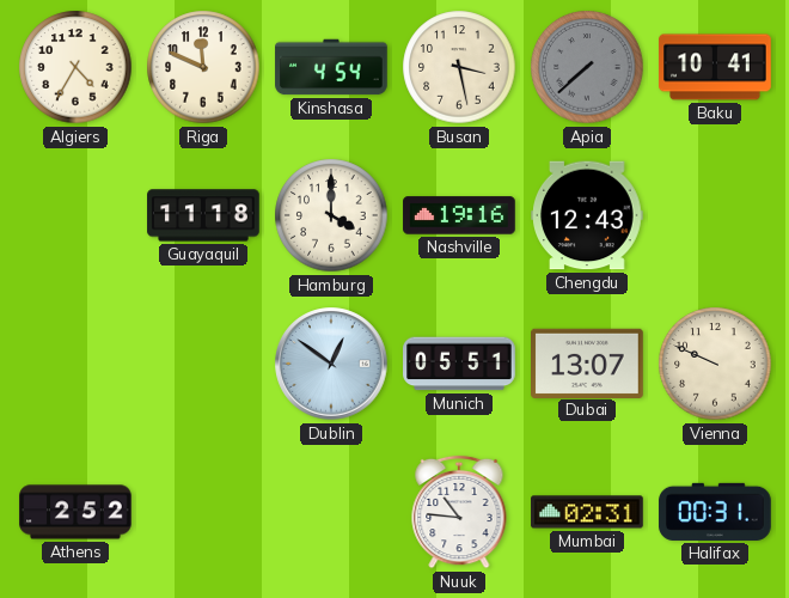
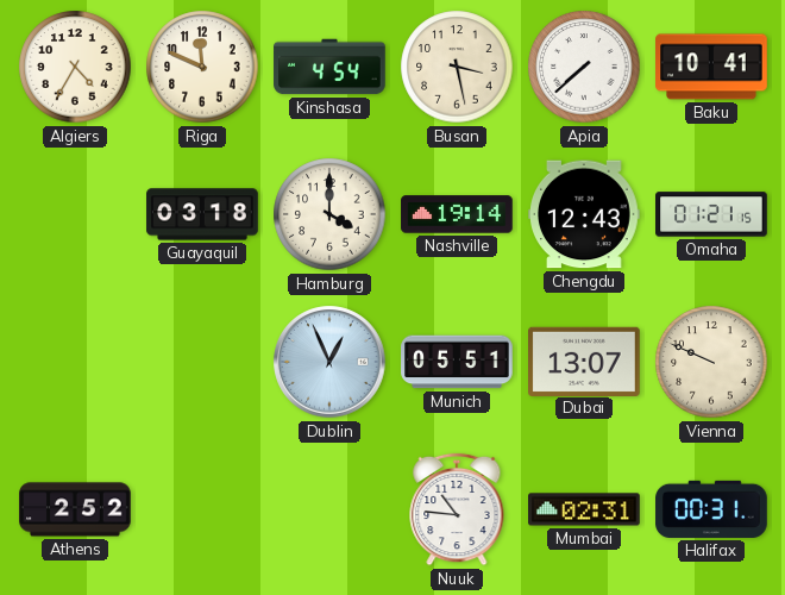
Apia dial: grey -> white (584, 67)
Guayaquil: 11:18 -> 03:18 (202, 214)
Nashville: 19:16 -> 19:14 (457, 214)
Omaha: none -> 01:21 (711, 214)
Dublin: 12:51 -> 12:56 (329, 362)
